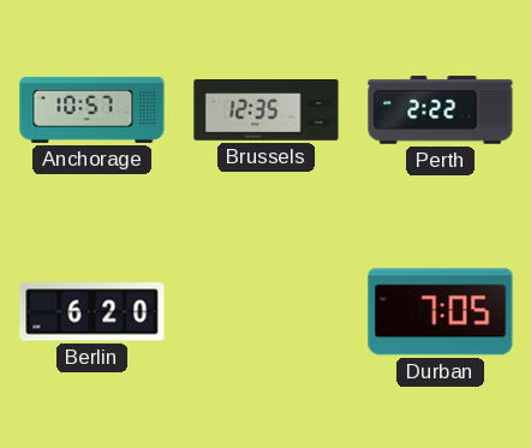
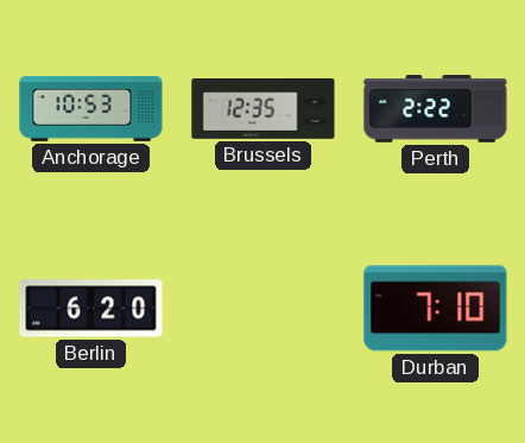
Anchorage: 10:57 -> 10:53 (91, 108)
Durban: 7:05 -> 7:10 (436, 309)
